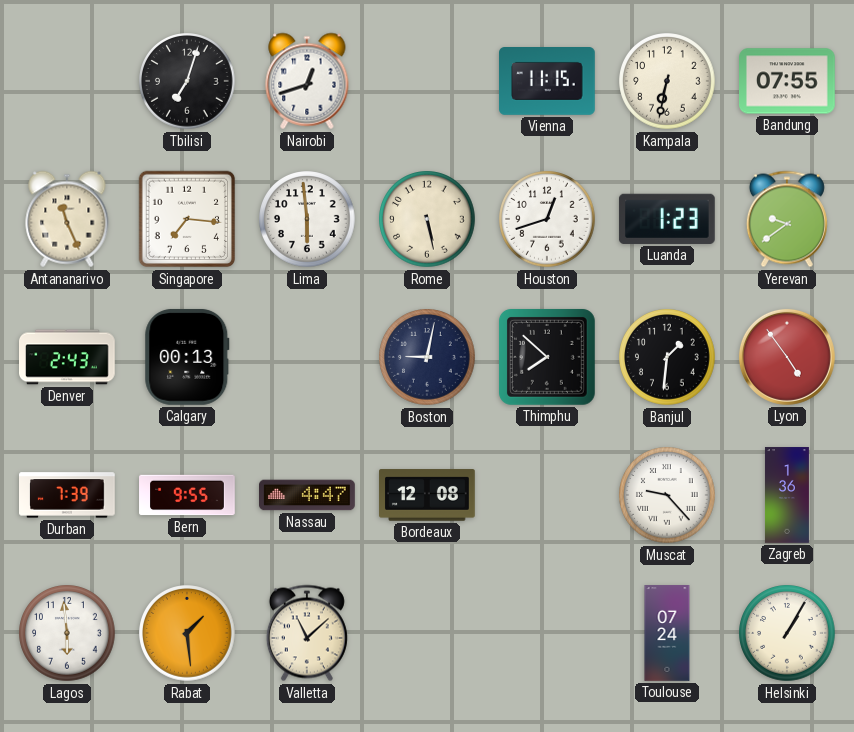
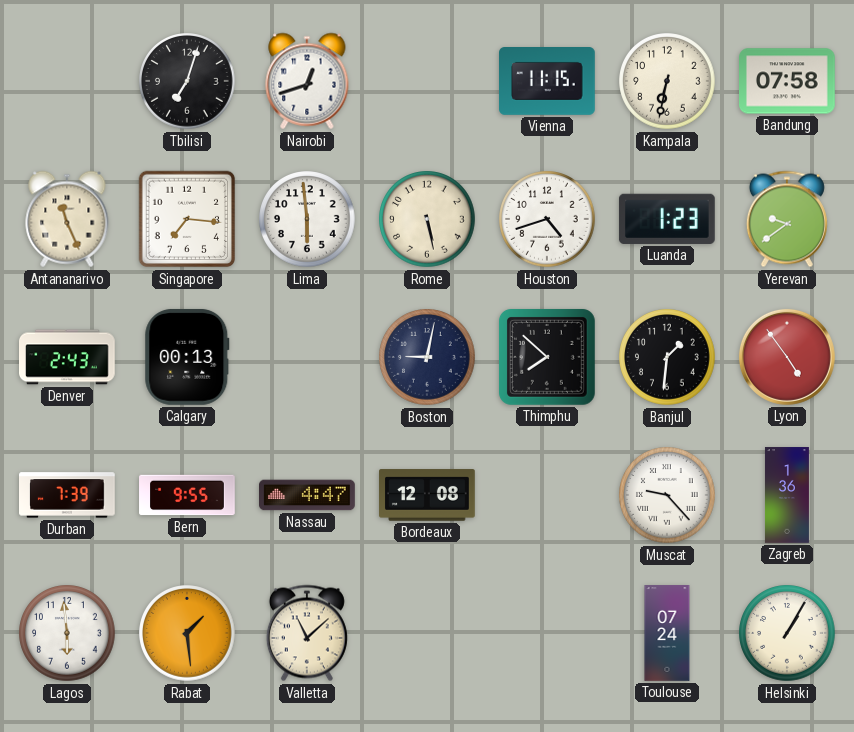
Bandung: 07:55 -> 07:58 (788, 81)
Houston: 12:42 -> 4:42 (547, 219)
